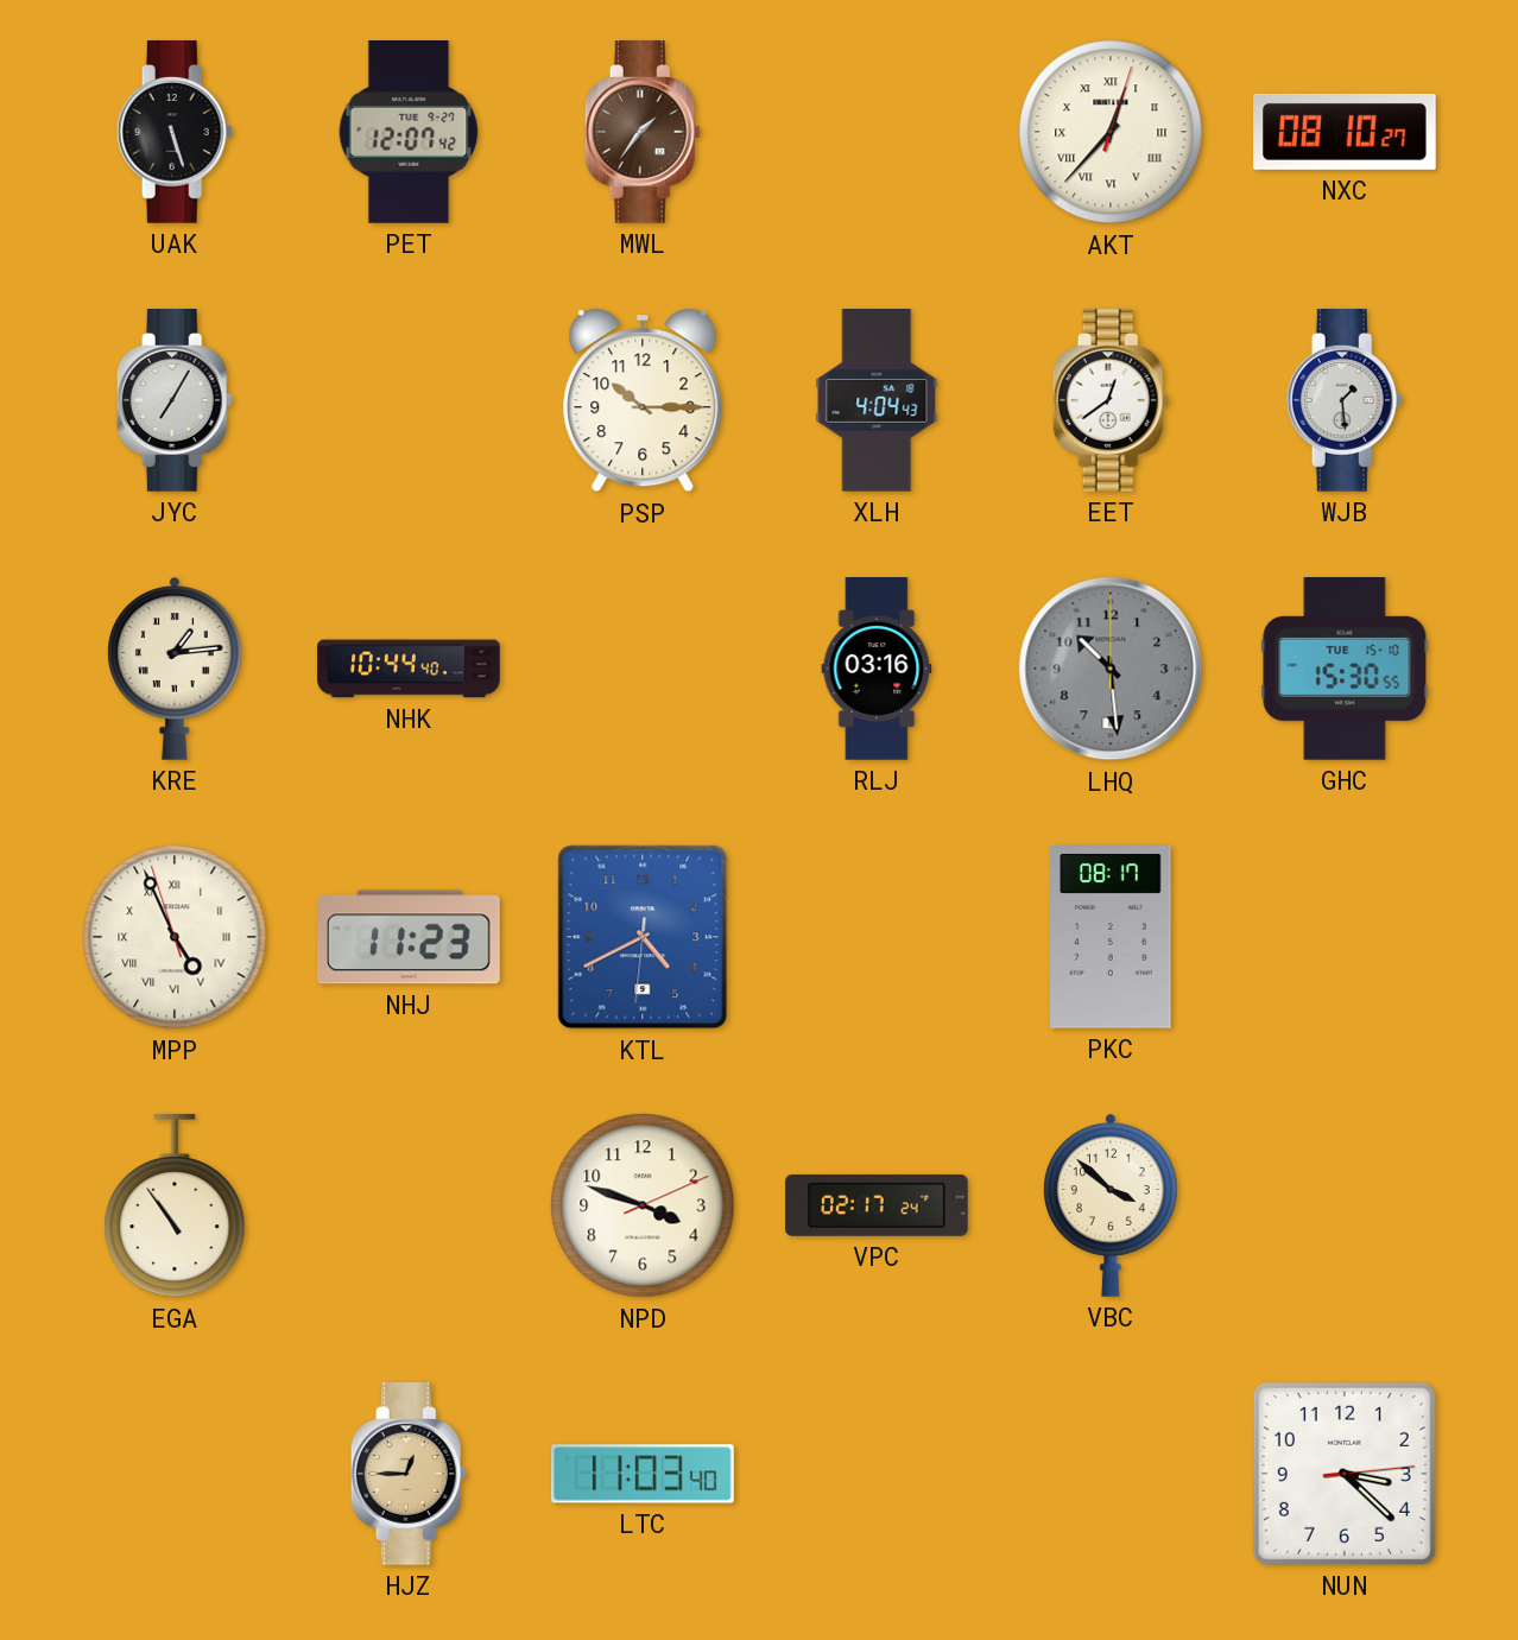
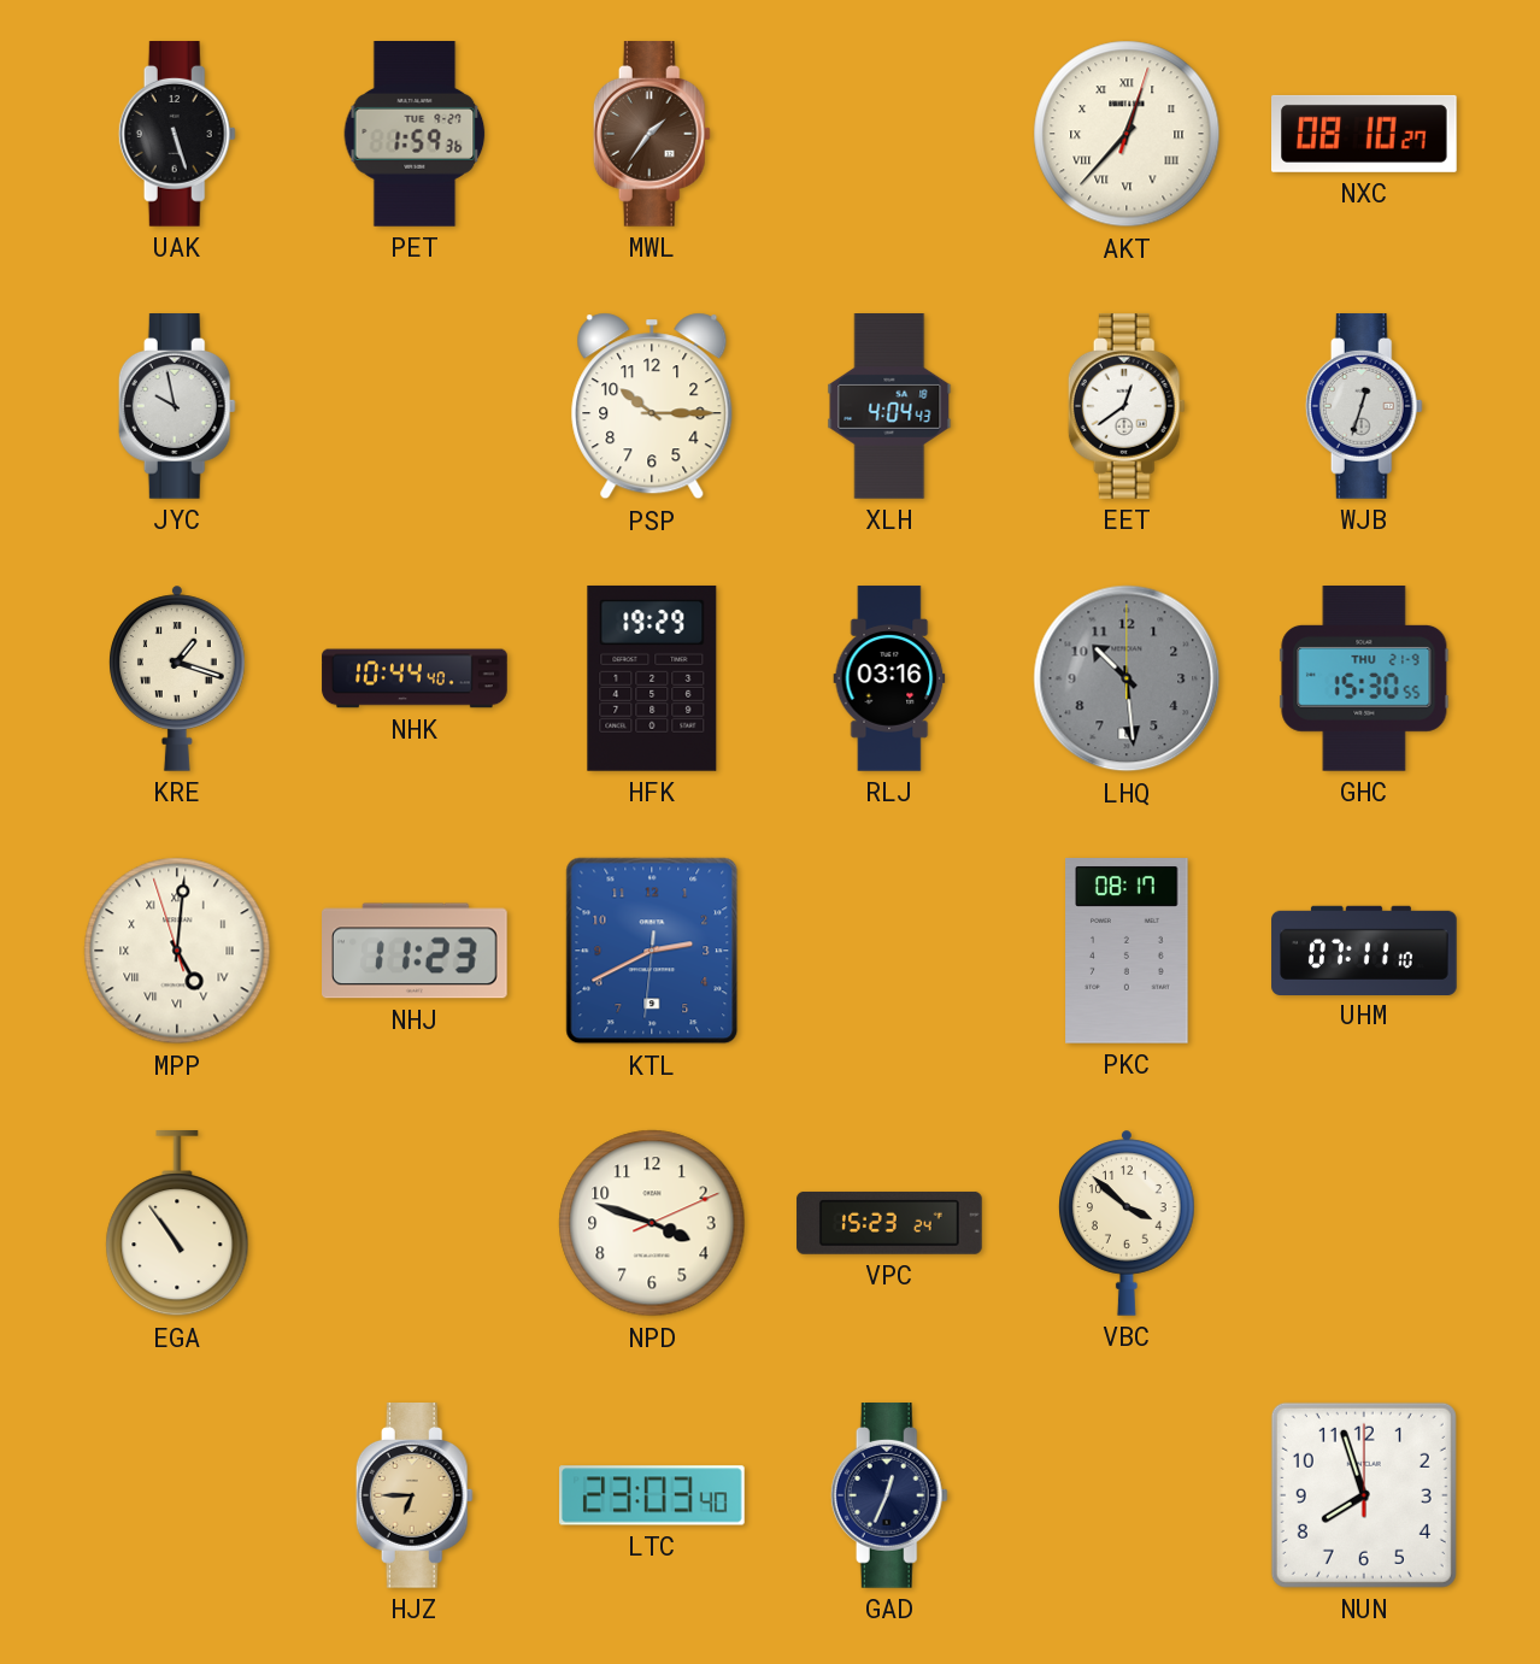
PET: 12:07 -> 1:59 (415, 135)
JYC: 7:05 -> 9:58 (177, 407)
WJB: 1:29 -> 12:33 (1364, 407)
KRE: 1:14 -> 1:18 (177, 678)
HFK: none -> 19:29 (652, 678)
GHC date: TUE 15-10 -> THU 21-9 (1364, 680)
MPP: 4:55 -> 5:00 (177, 951)
KTL: 4:40 -> 2:40 (652, 951)
UHM: none -> 07:11 (1364, 949)
VPC: 02:17 -> 15:23 (889, 1223)
HJZ: 12:45 -> 6:45 (415, 1497)
LTC: 11:03 -> 23:03 (653, 1495)
GAD: none -> 12:34 (889, 1497)
NUN: 3:22 -> 7:57 (1364, 1495)
